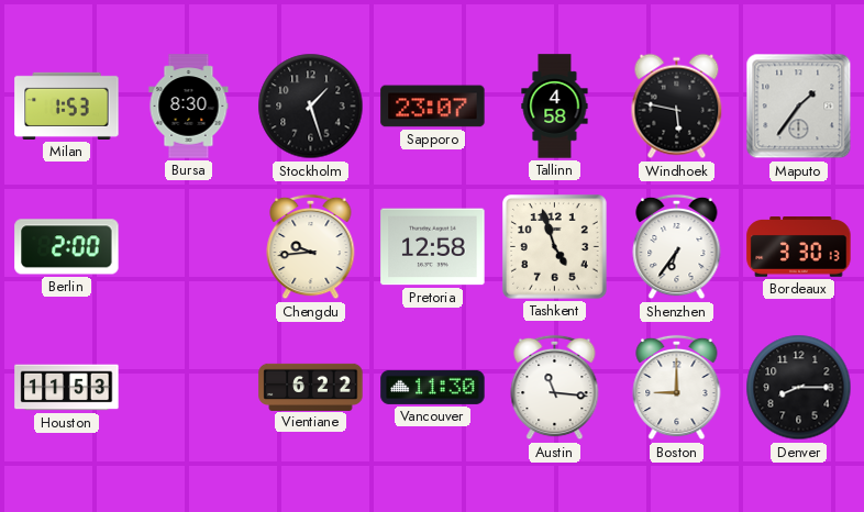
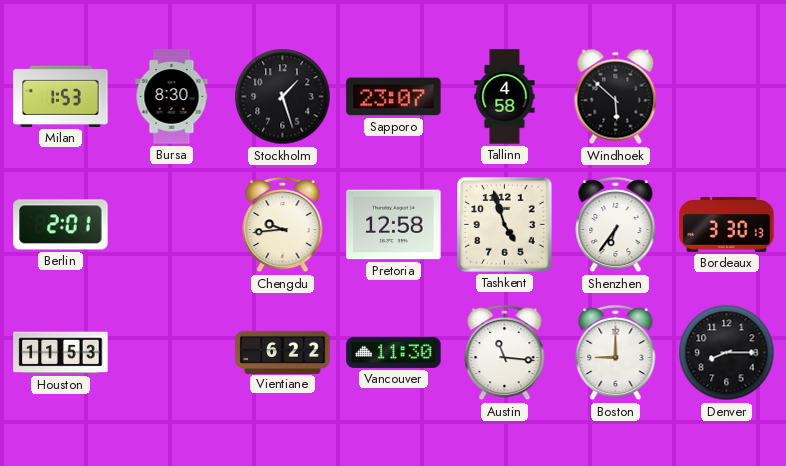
Windhoek: 5:47 -> 5:52 (616, 97)
Maputo: 1:36 -> none (799, 107)
Berlin: 2:00 -> 2:01 (61, 225)
